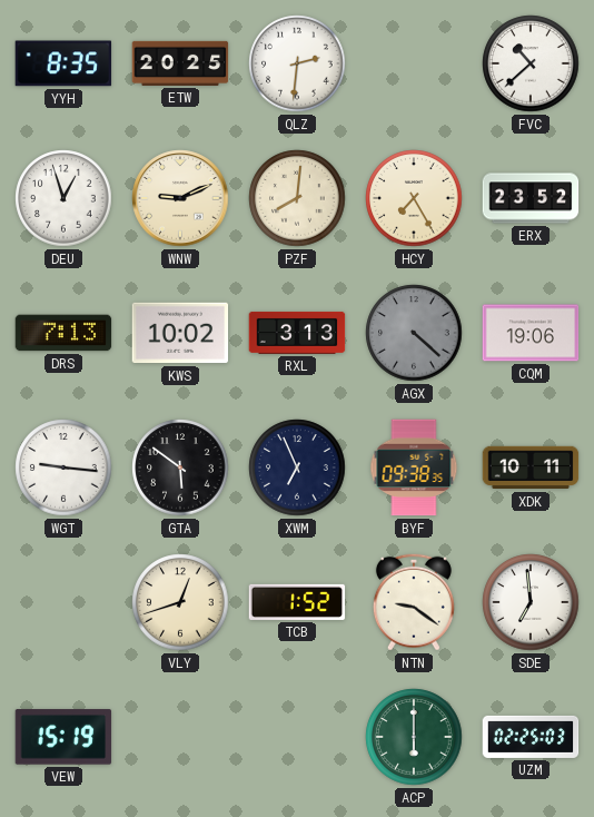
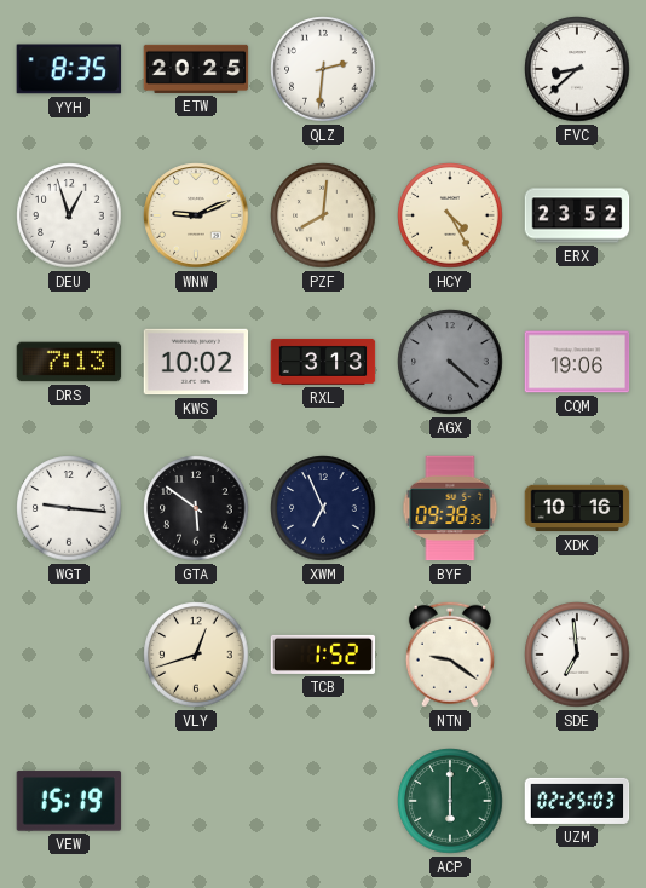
FVC: 10:38 -> 8:38 (577, 69)
HCY: 7:25 -> 4:25 (450, 215)
XDK: 10:11 -> 10:16 (577, 508)
